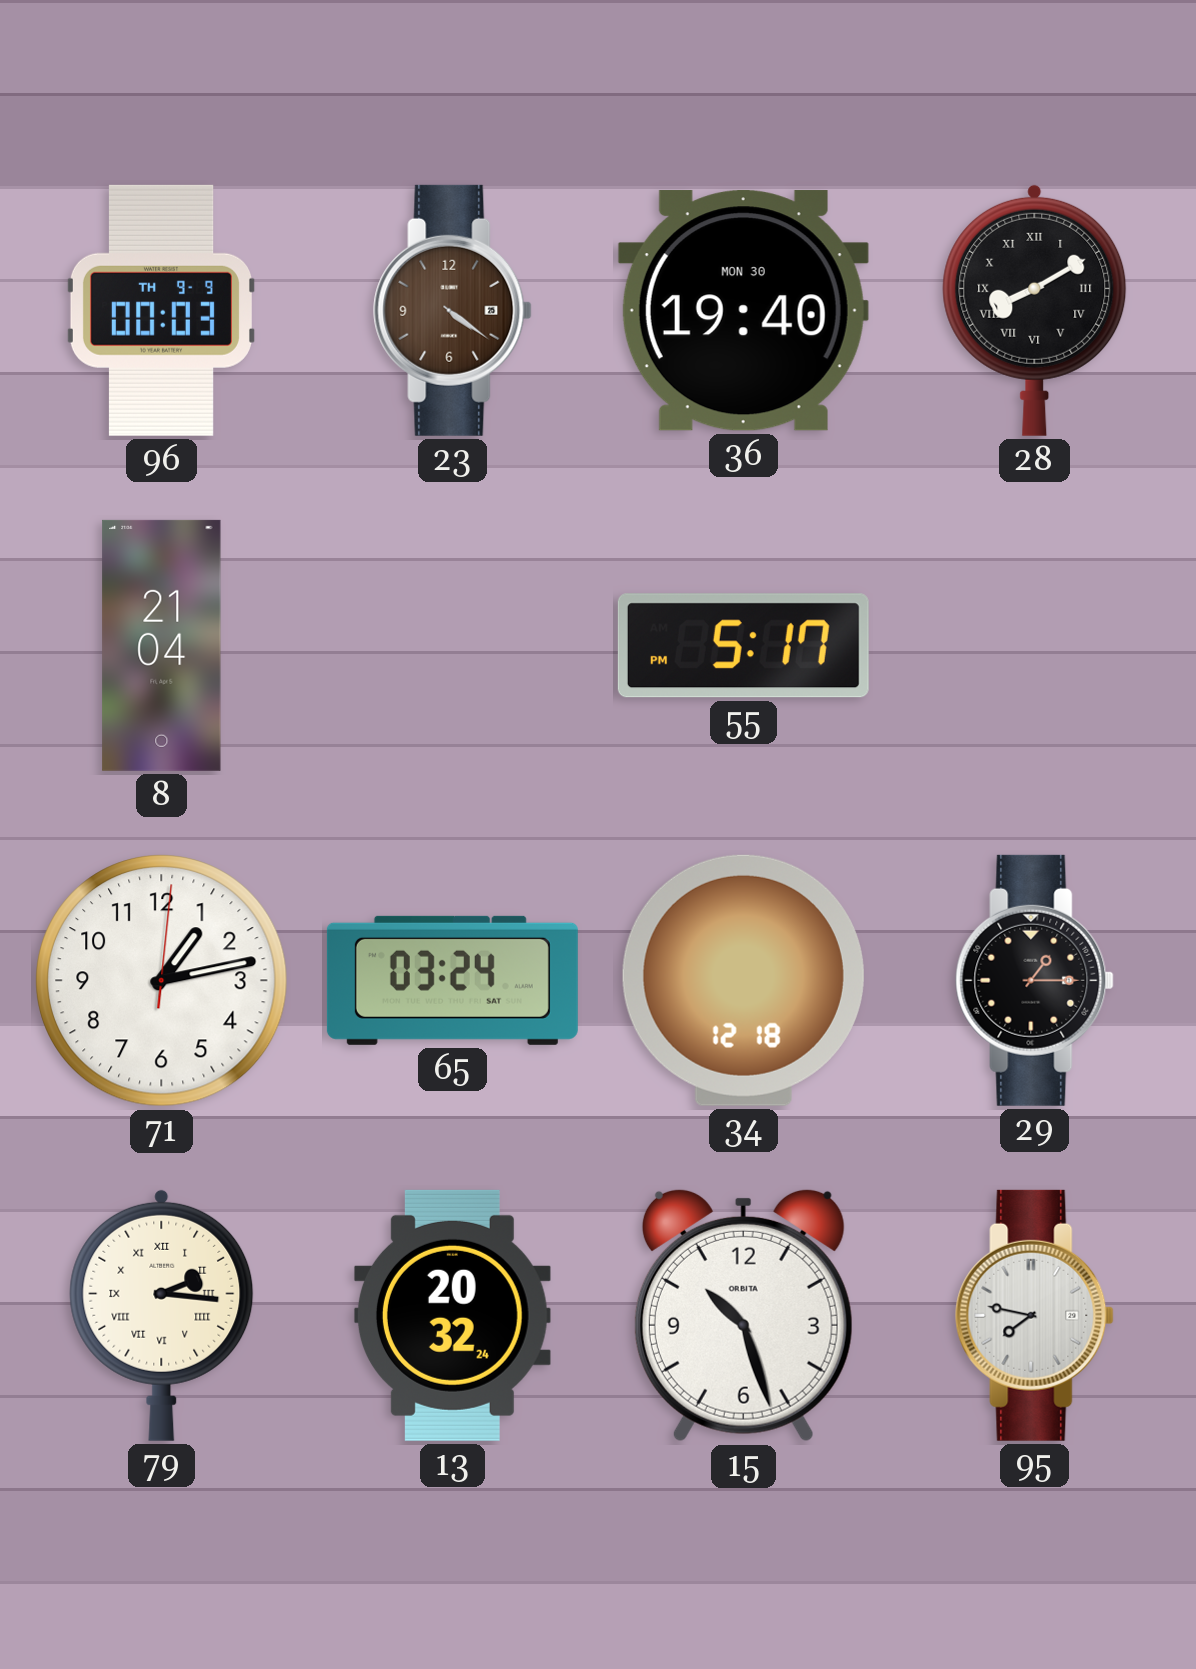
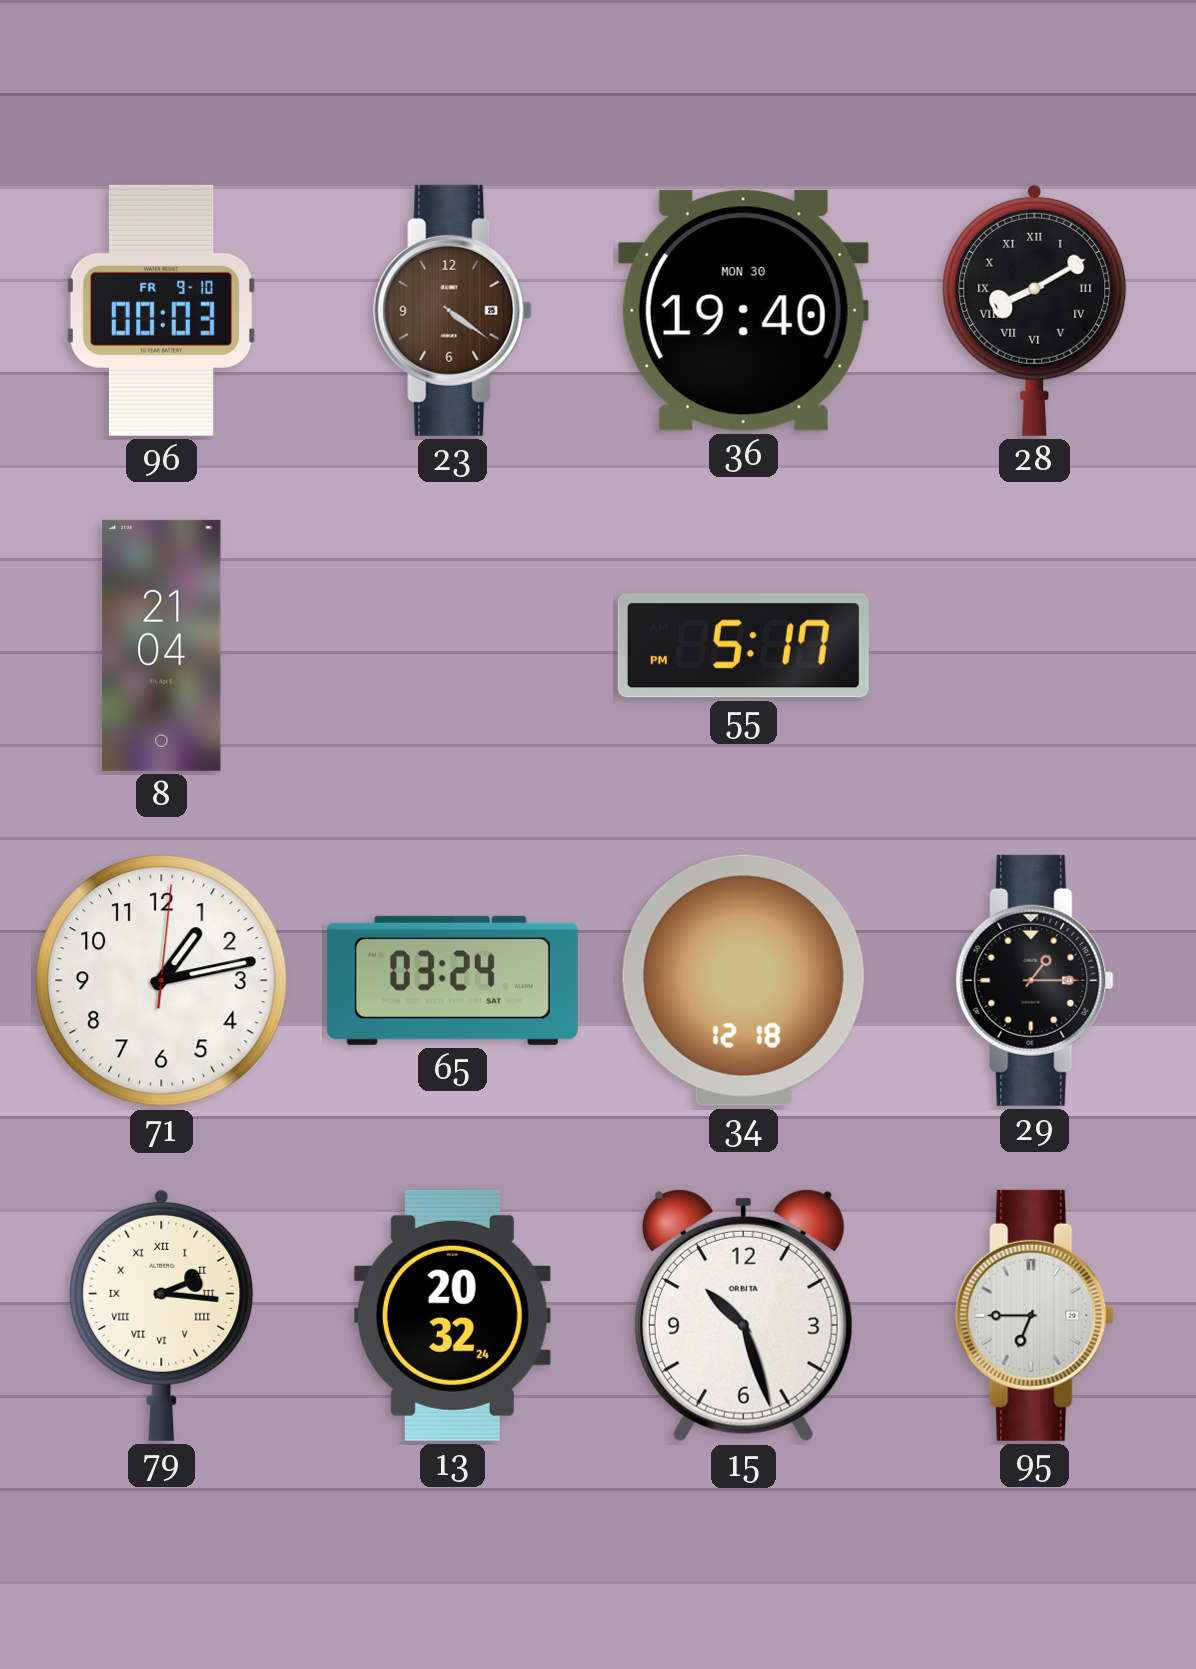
96 date: TH 9-9 -> FR 9-10 (161, 310)
95: 7:47 -> 6:45 (1035, 1315)
